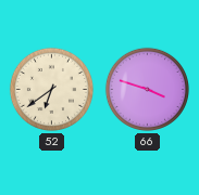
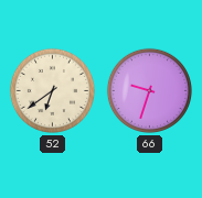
66: 3:48 -> 9:33 (149, 90)
